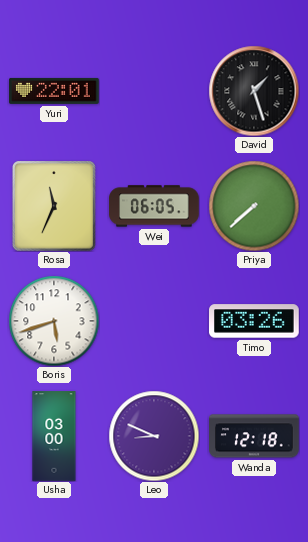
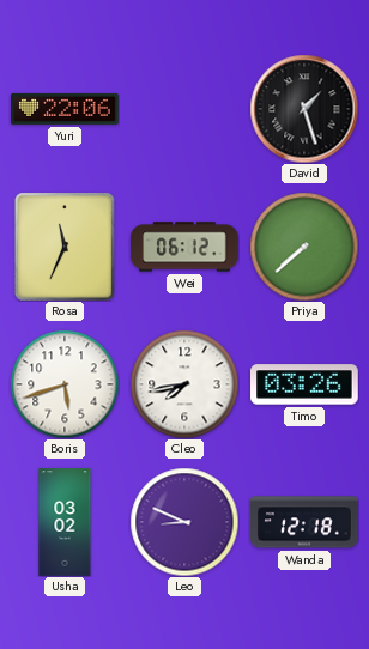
Yuri: 22:01 -> 22:06 (65, 109)
Wei: 06:05 -> 06:12 (184, 247)
Cleo: none -> 7:43 (184, 384)
Usha: 03:00 -> 03:02 (65, 522)
